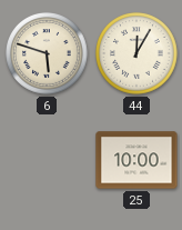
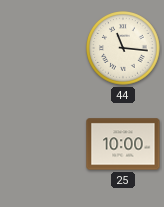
6: 5:48 -> none (48, 54)
44: 12:05 -> 11:16 (124, 49)
